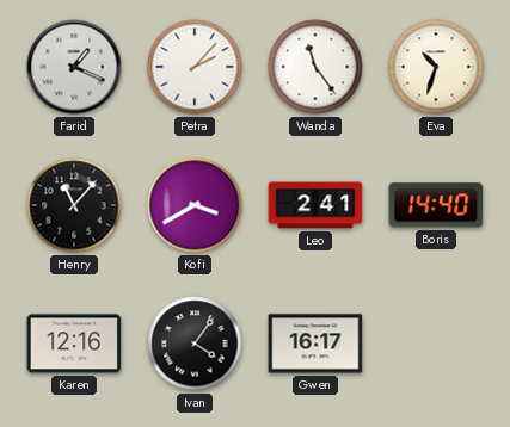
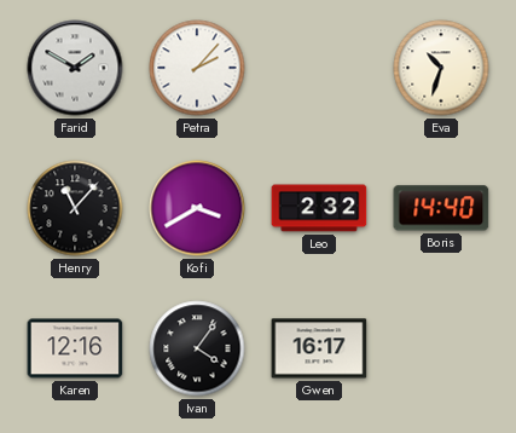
Farid: 1:19 -> 1:50 (75, 68)
Wanda: 11:24 -> none (315, 67)
Leo: 2:41 -> 2:32 (319, 208)
